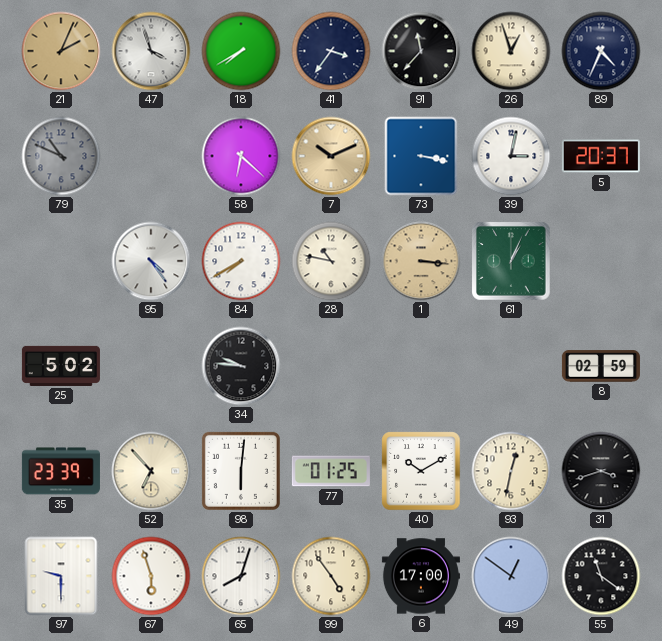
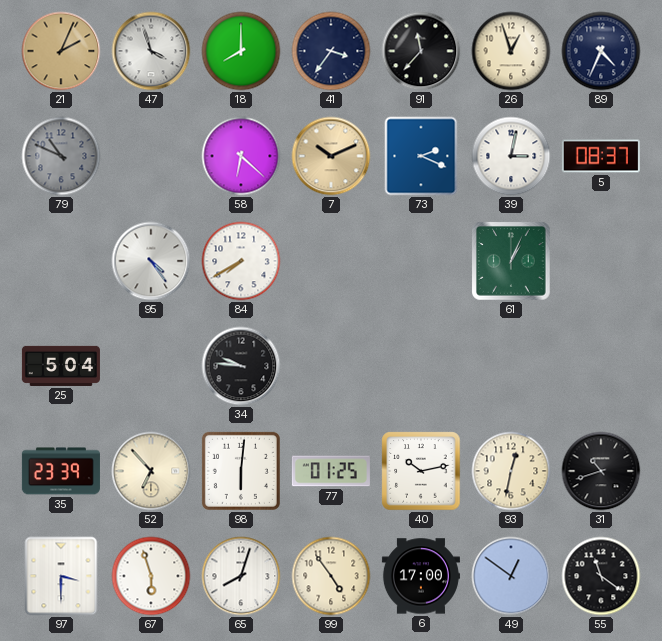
18: 7:40 -> 8:00 (241, 51)
73: 3:17 -> 2:19 (421, 156)
5: 20:37 -> 08:37 (601, 156)
28: 10:47 -> none (331, 261)
1: 3:16 -> none (421, 261)
25: 5:02 -> 5:04 (61, 366)
8: 02:59 -> none (601, 366)
40: 10:10 -> 10:13 (421, 471)
31: 3:42 -> 10:42 (601, 471)
97: 9:30 -> 3:30 (61, 576)
